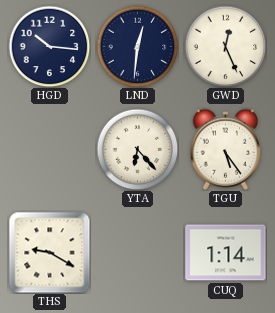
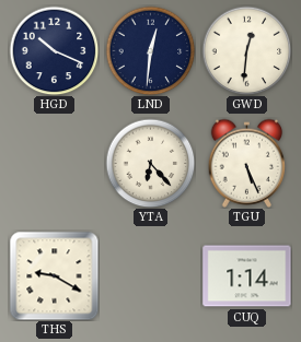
HGD: 10:16 -> 10:19 (54, 50)
GWD: 12:26 -> 12:31 (246, 50)
TGU: 5:24 -> 5:26 (246, 163)
